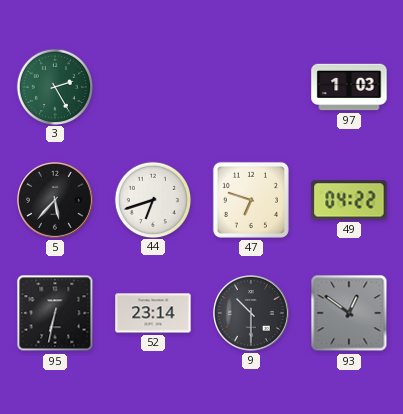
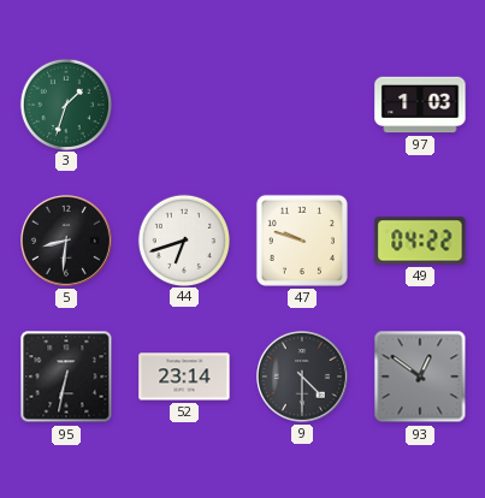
3: 2:25 -> 1:33 (65, 103)
5: 5:37 -> 8:31 (67, 242)
47: 6:48 -> 9:48 (302, 241)
9: 10:30 -> 4:30 (303, 378)
